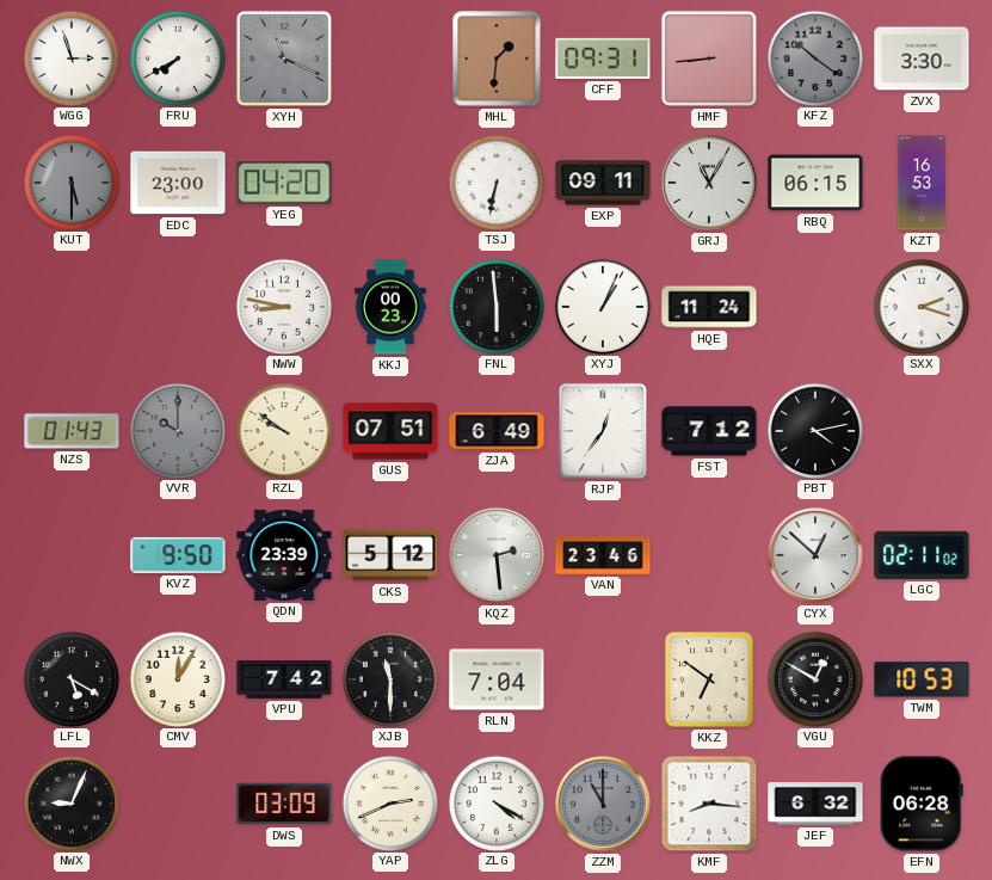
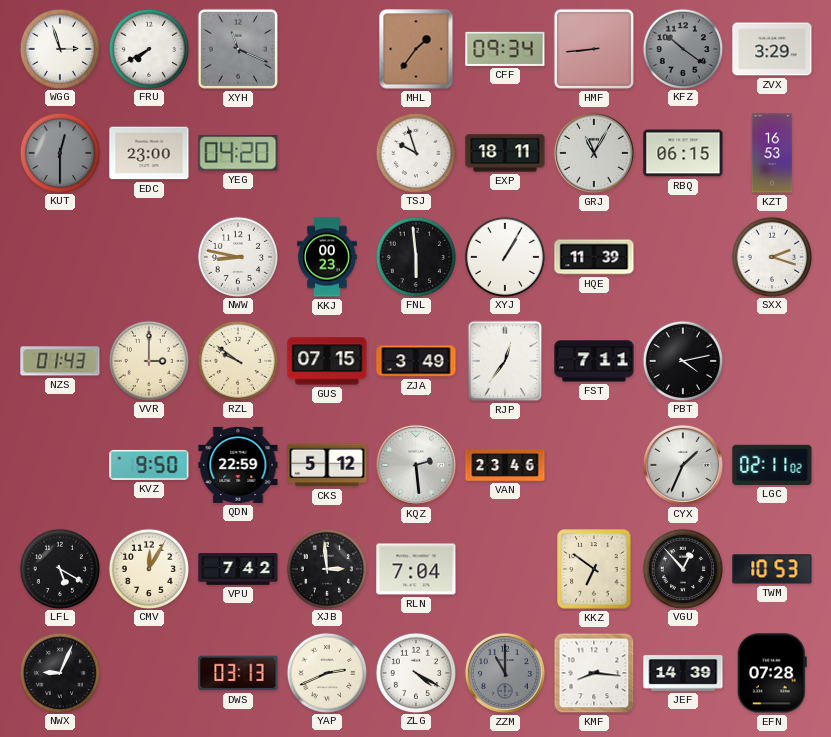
MHL: 1:31 -> 1:36 (416, 49)
CFF: 09:31 -> 09:34 (505, 49)
ZVX: 3:30 -> 3:29 (772, 49)
KUT: 5:30 -> 12:30 (59, 152)
TSJ: 6:32 -> 9:57 (415, 152)
EXP: 09:11 -> 18:11 (505, 153)
XYJ: 1:04 -> 1:05 (504, 256)
HQE: 11:24 -> 11:39 (594, 257)
VVR: 10:00 -> 3:00 (148, 360)
VVR dial: grey -> cream (148, 360)
GUS: 07:51 -> 07:15 (327, 361)
ZJA: 6:49 -> 3:49 (416, 361)
FST: 7:12 -> 7:11 (594, 361)
QDN: 23:39 -> 22:59 (238, 465)
CYX: 12:52 -> 1:34 (683, 465)
XJB: 11:30 -> 2:59 (326, 568)
VGU: 12:50 -> 12:53 (682, 568)
DWS: 03:09 -> 03:13 (238, 673)
JEF: 6:32 -> 14:39 (683, 673)
EFN: 06:28 -> 07:28 (772, 673)
